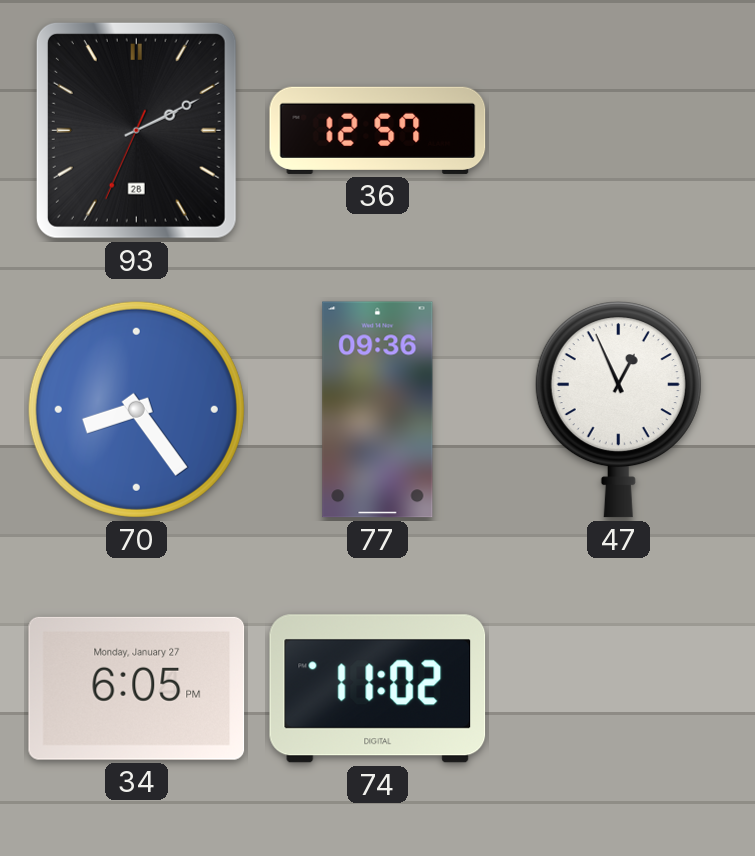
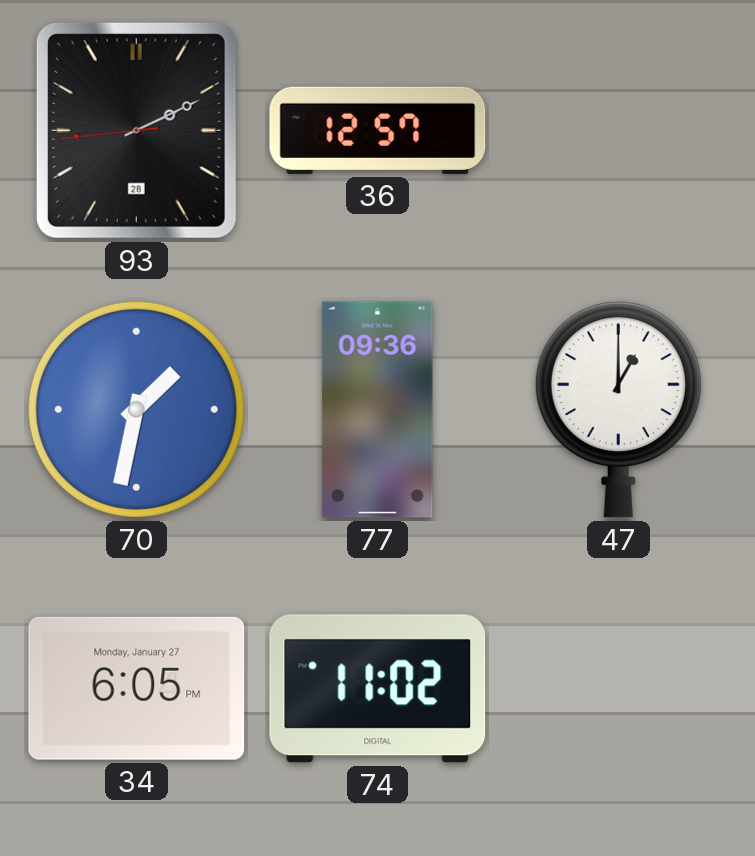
93: 2:10:34 -> 2:10:44 (136, 130)
70: 8:24 -> 1:32 (136, 409)
47: 12:56 -> 1:00 (618, 410)
